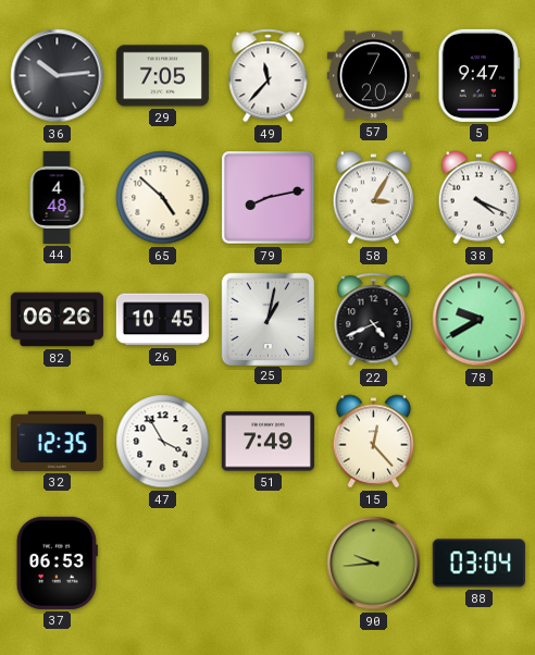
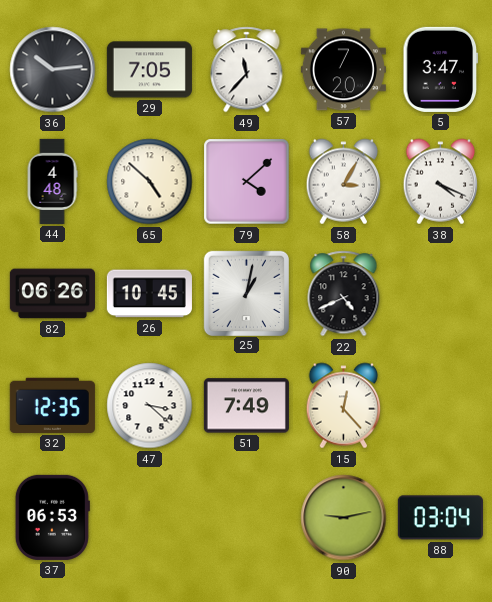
5: 9:47 -> 3:47 (441, 69)
79: 8:13 -> 4:08 (247, 182)
78: 9:40 -> none (480, 320)
47: 3:55 -> 3:22 (150, 406)
90: 9:44 -> 9:13 (344, 518)
